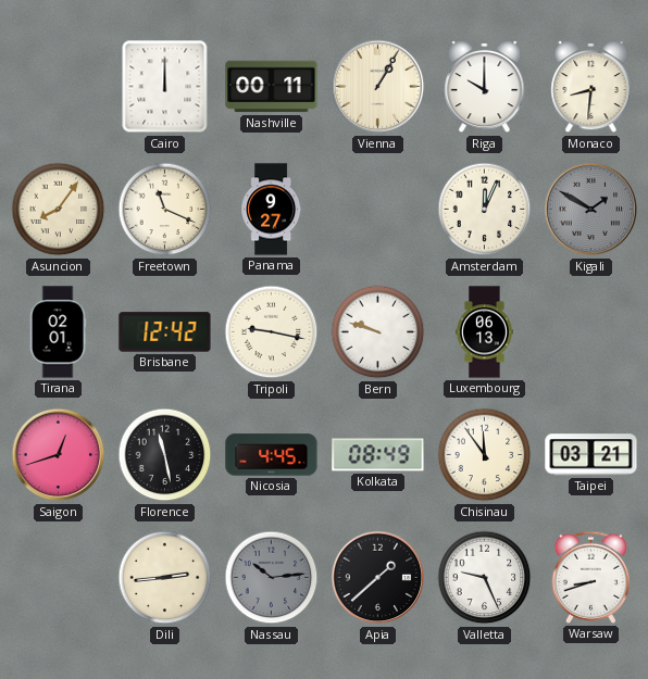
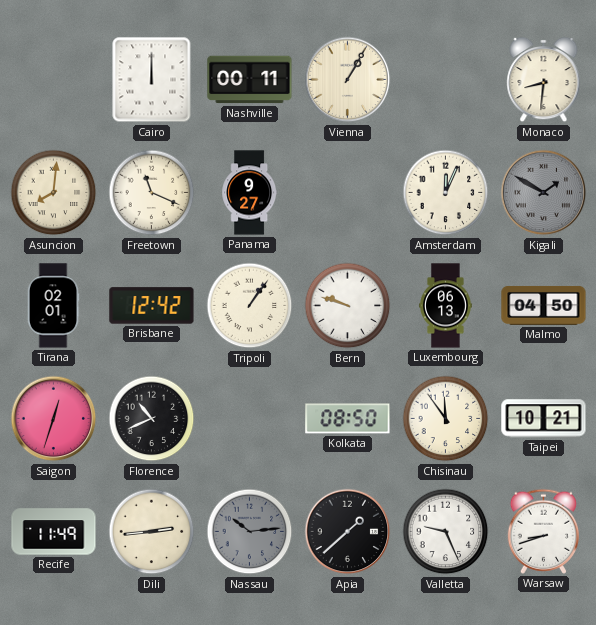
Riga: 10:00 -> none (485, 87)
Asuncion: 8:06 -> 8:01 (54, 193)
Tripoli: 9:17 -> 1:06 (250, 306)
Malmo: none -> 04:50 (544, 305)
Saigon: 12:42 -> 12:33 (54, 419)
Florence: 11:28 -> 10:41 (152, 419)
Nicosia: 4:45 -> none (272, 455)
Kolkata: 08:49 -> 08:50 (348, 419)
Taipei: 03:21 -> 10:21 (544, 419)
Recife: none -> 11:49 (54, 532)
